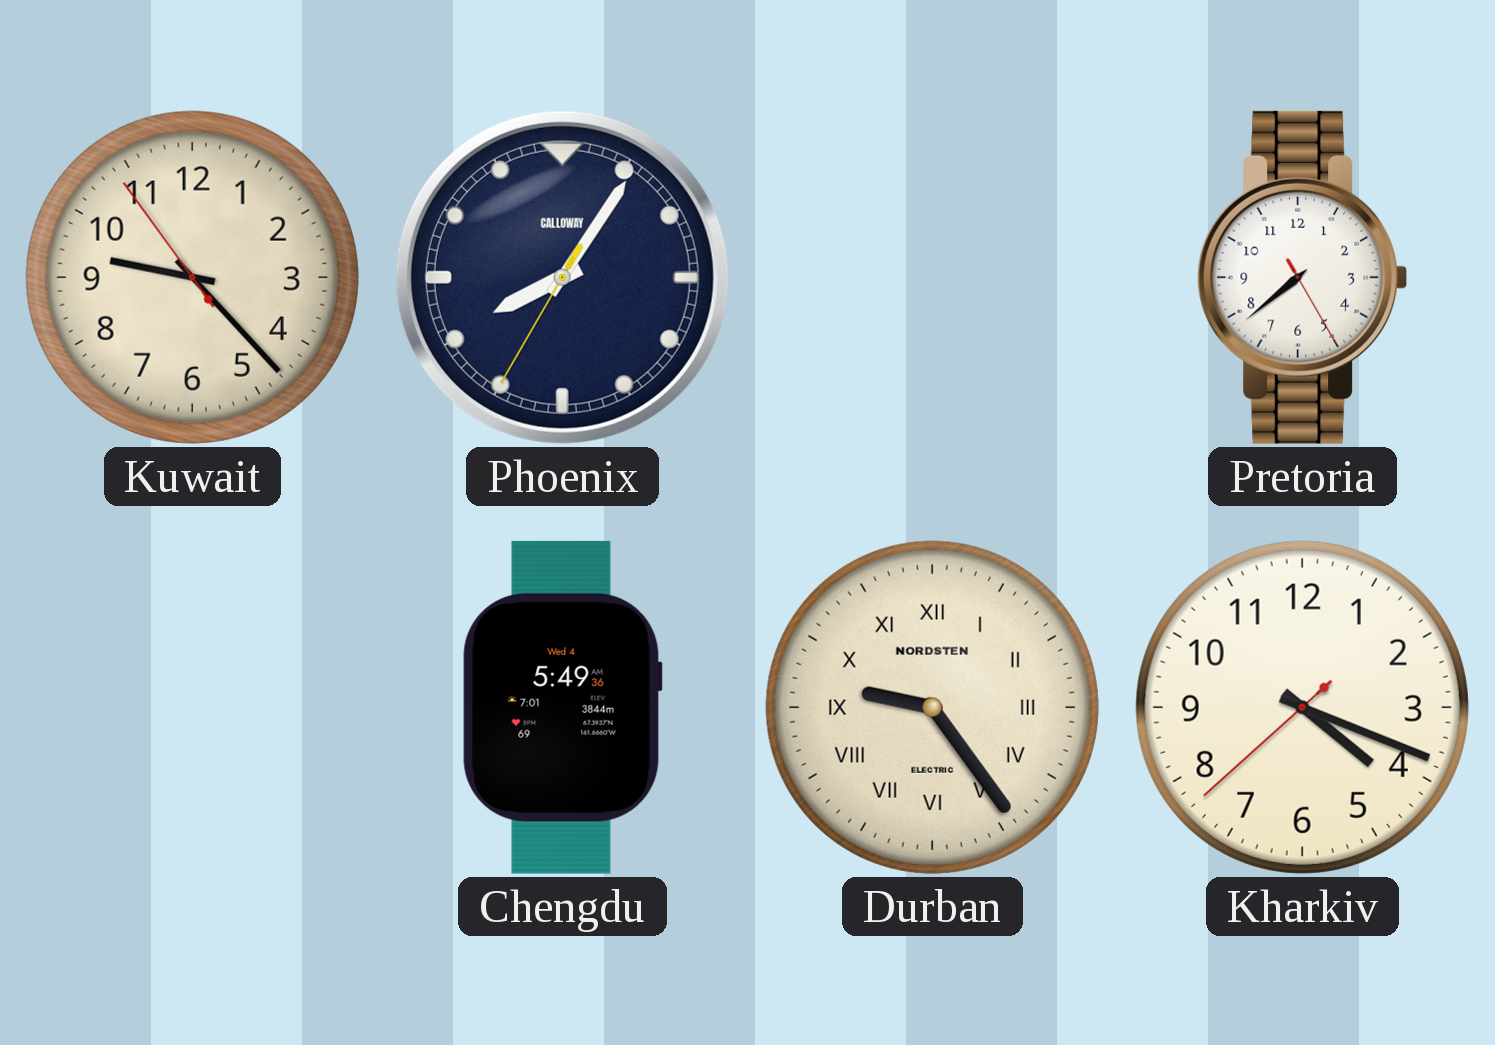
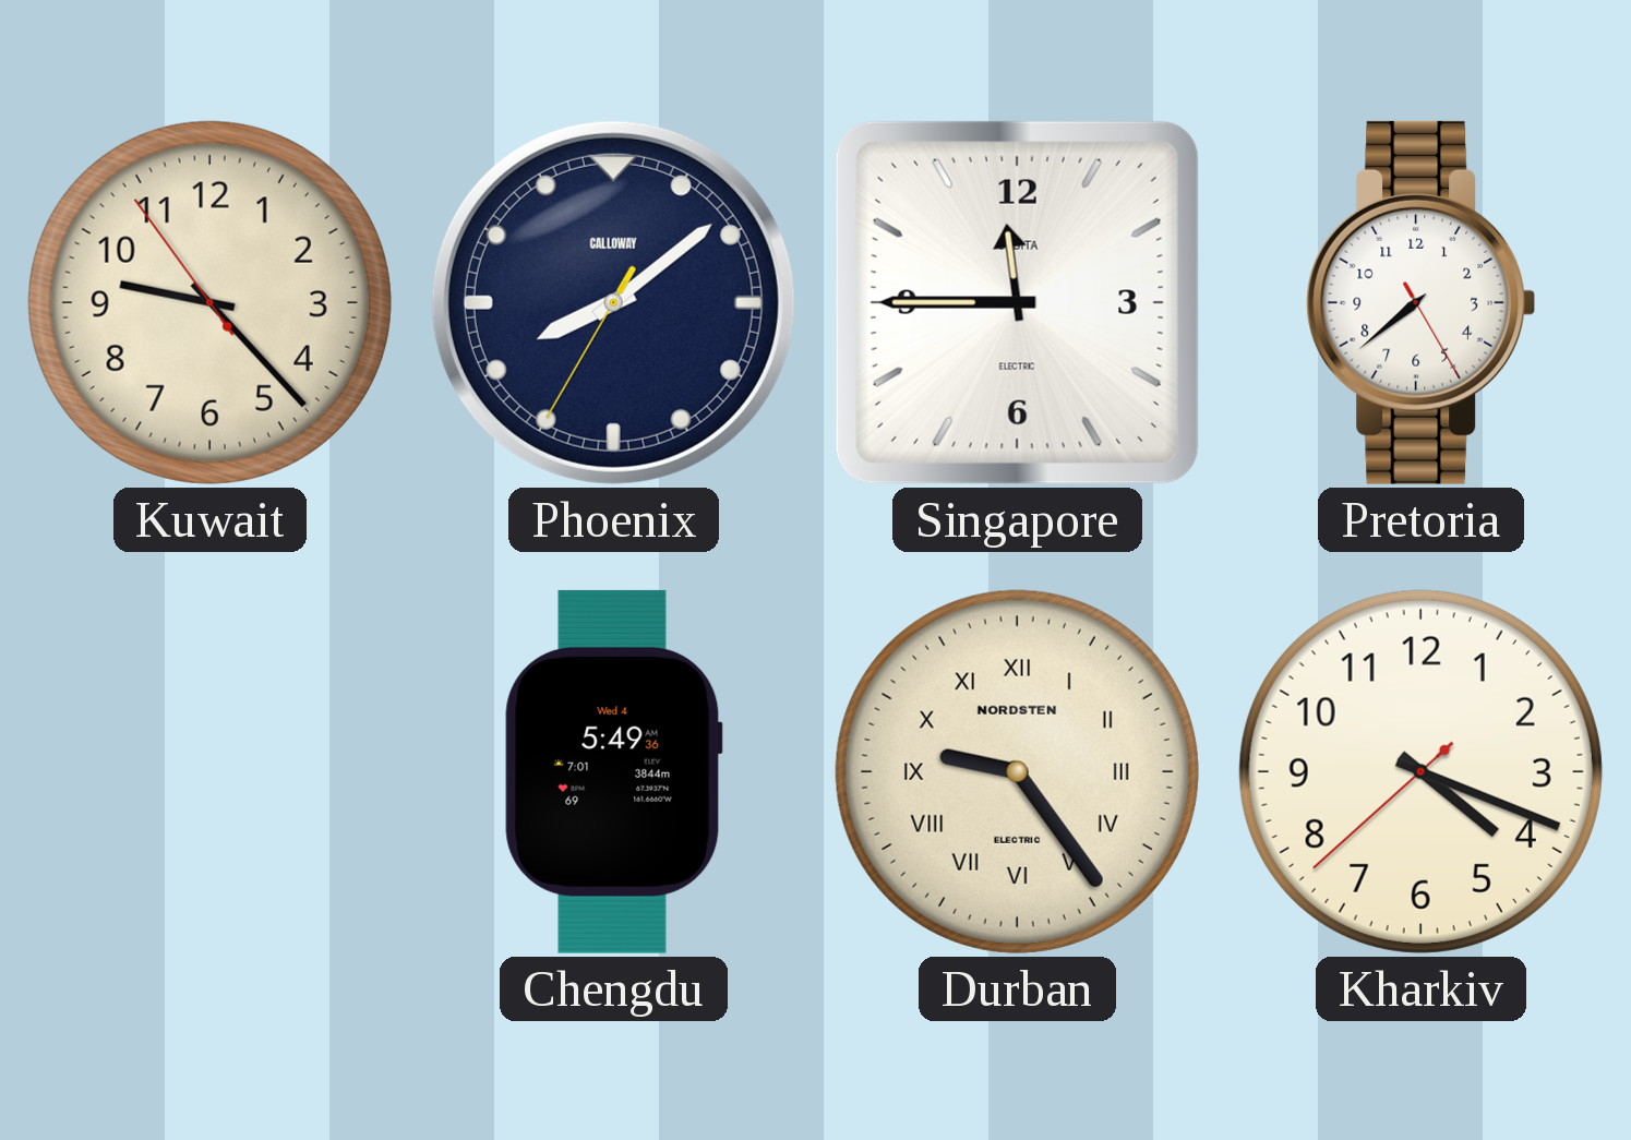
Phoenix: 8:05 -> 8:08 (613, 302)
Singapore: none -> 11:45 (1017, 302)
